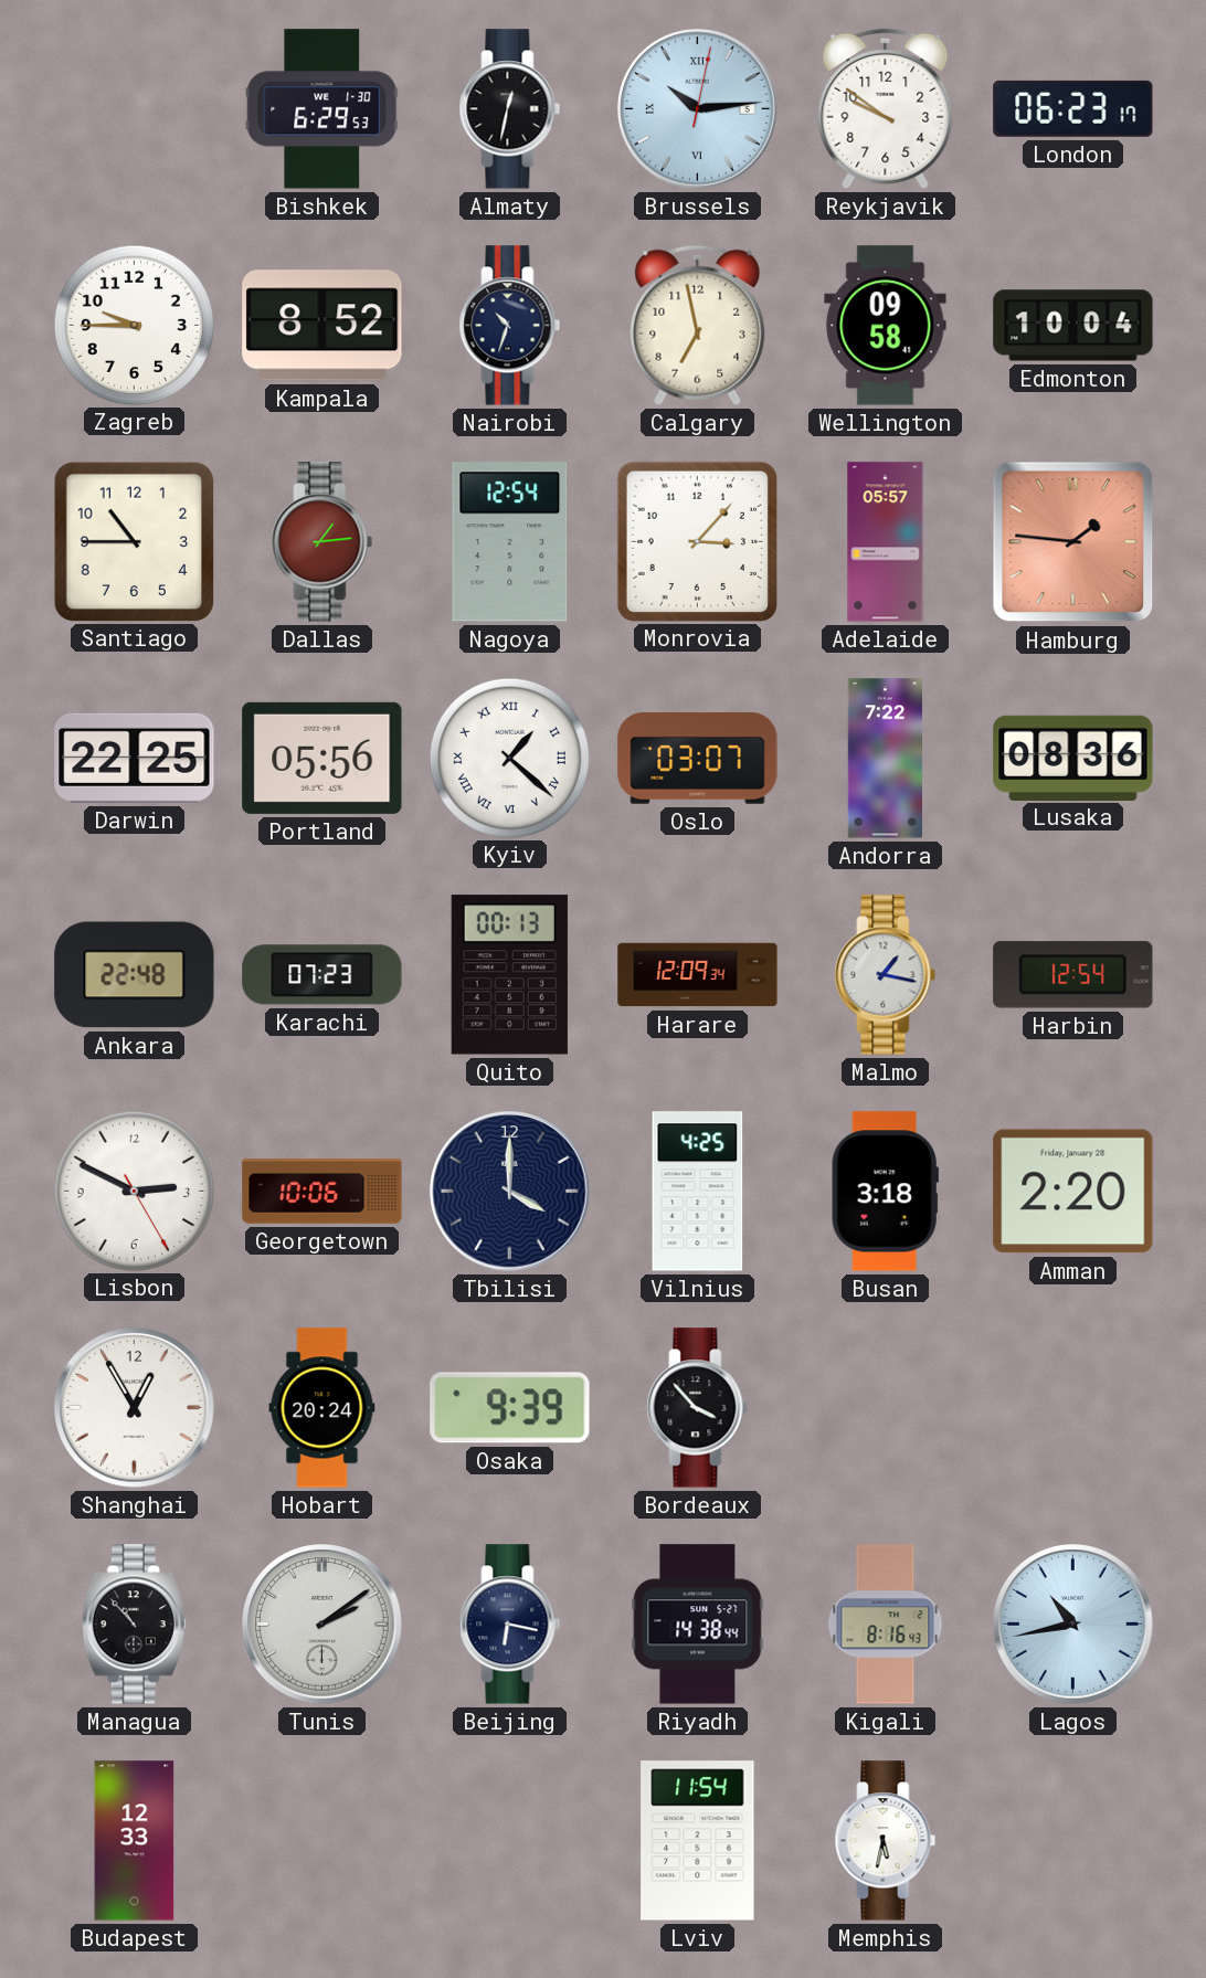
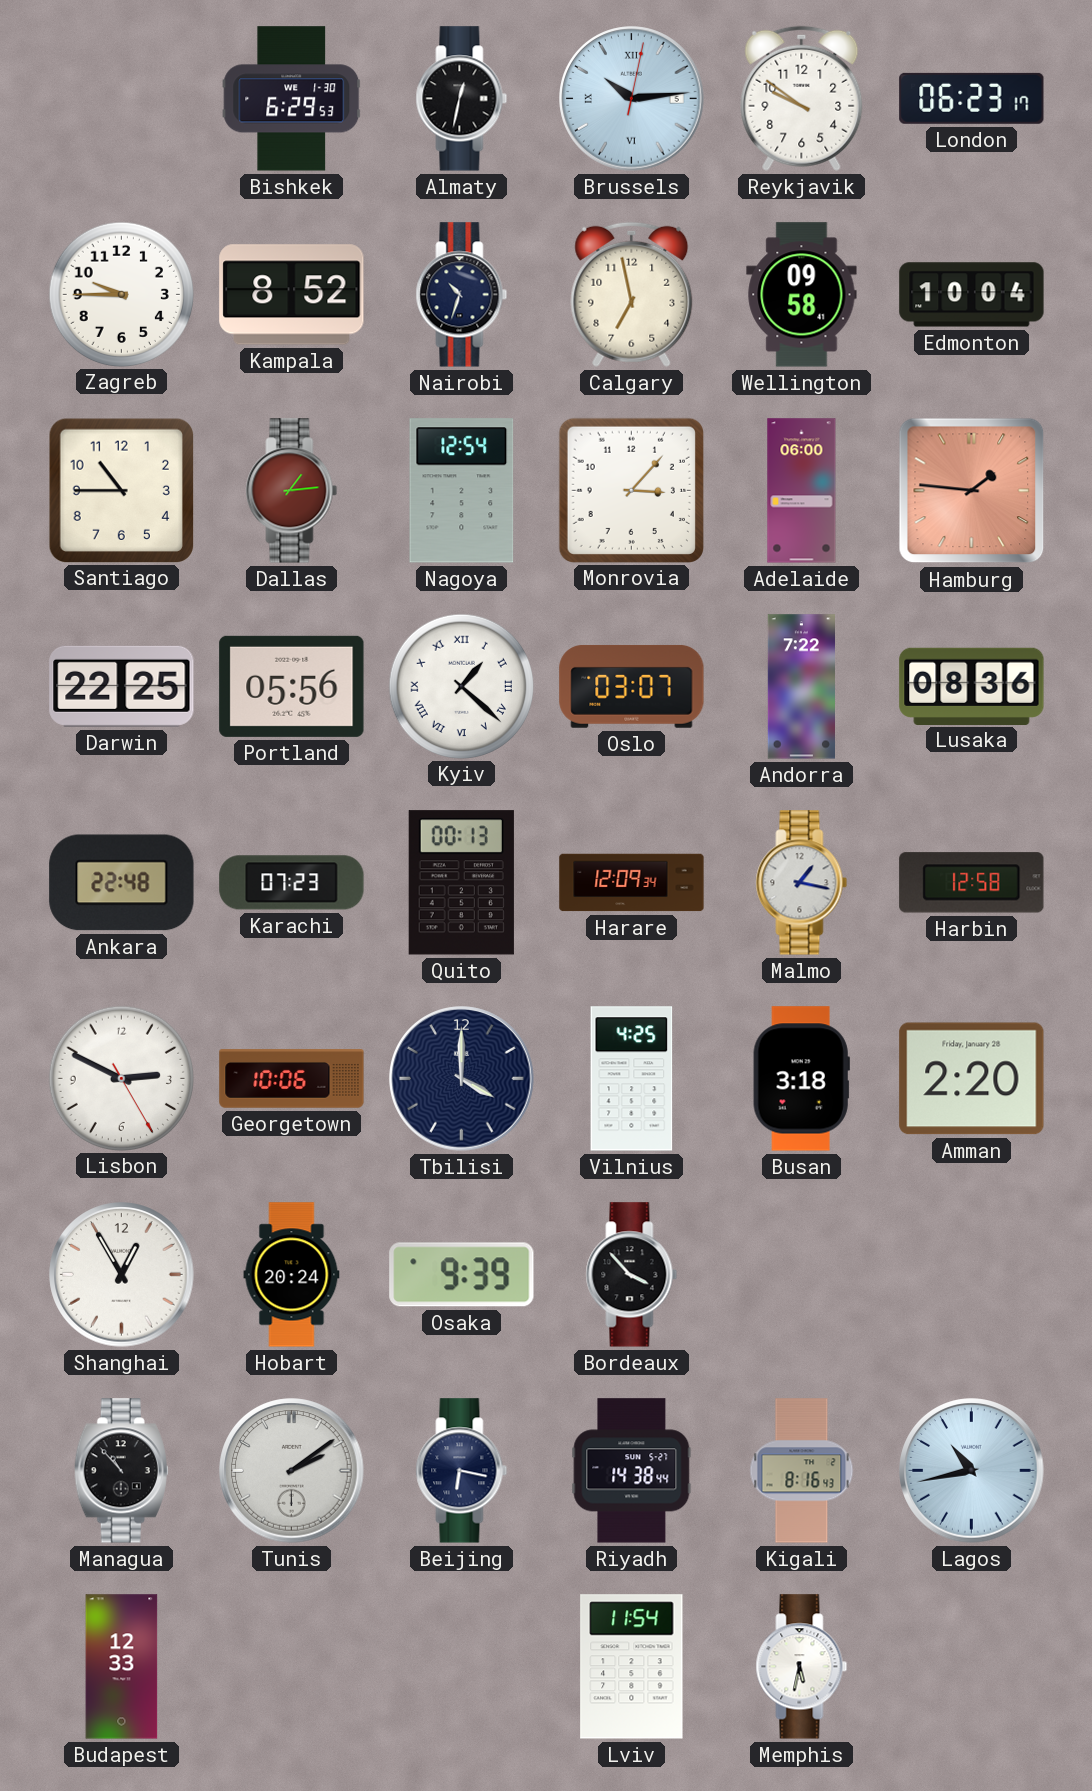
Adelaide: 05:57 -> 06:00 (802, 491)
Harbin: 12:54 -> 12:58 (972, 883)
